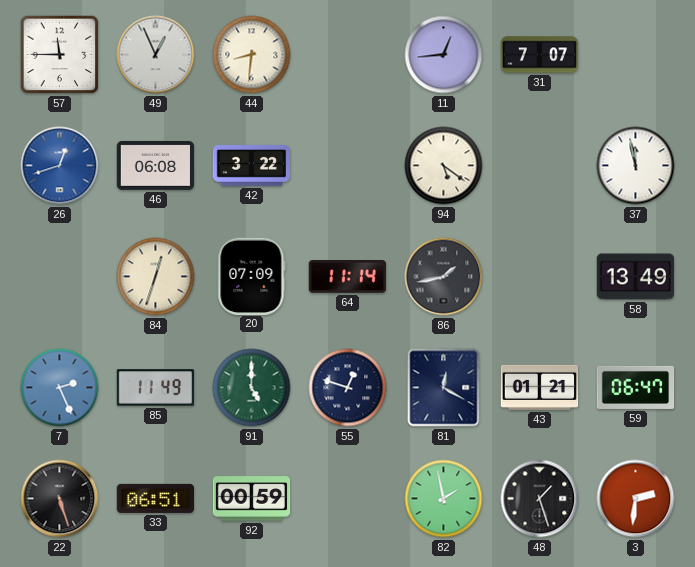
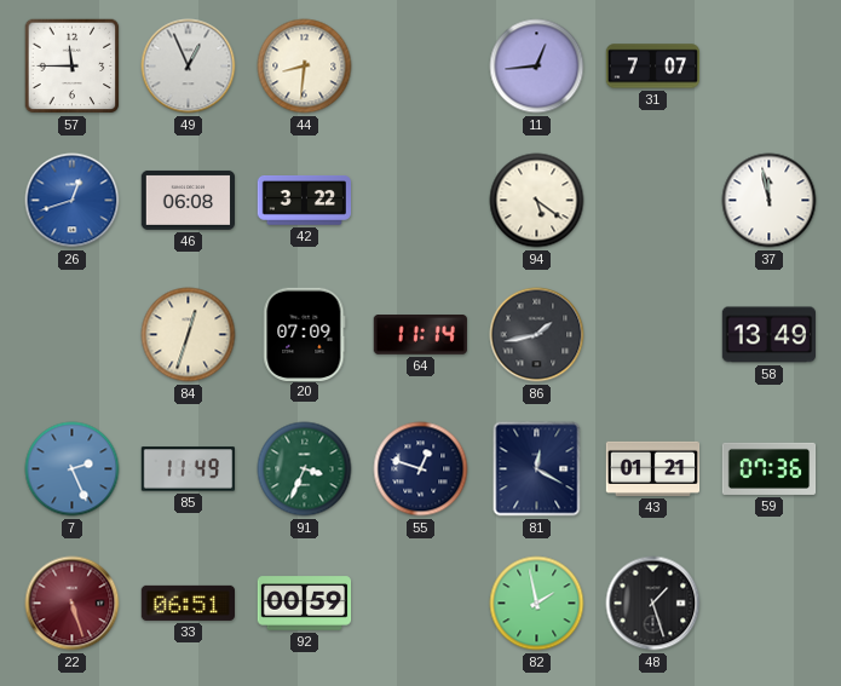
91: 5:00 -> 3:34 (305, 469)
59: 06:47 -> 07:36 (770, 468)
22 dial: black -> burgundy (73, 604)
3: 2:31 -> none (636, 499)
